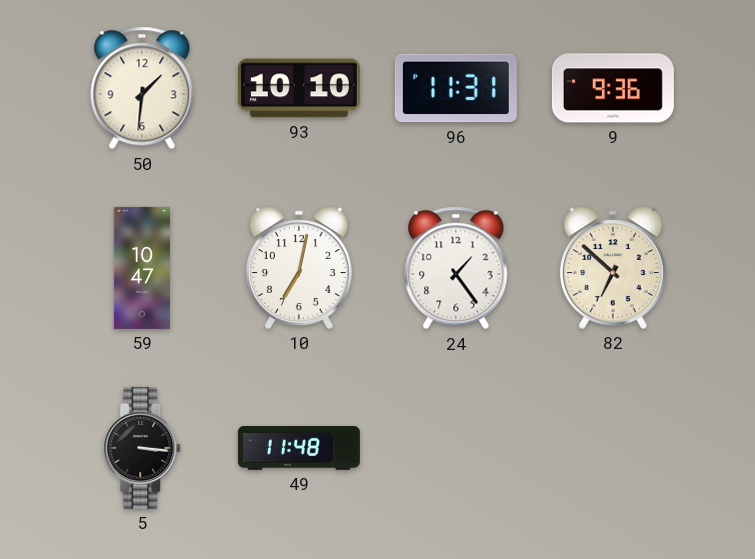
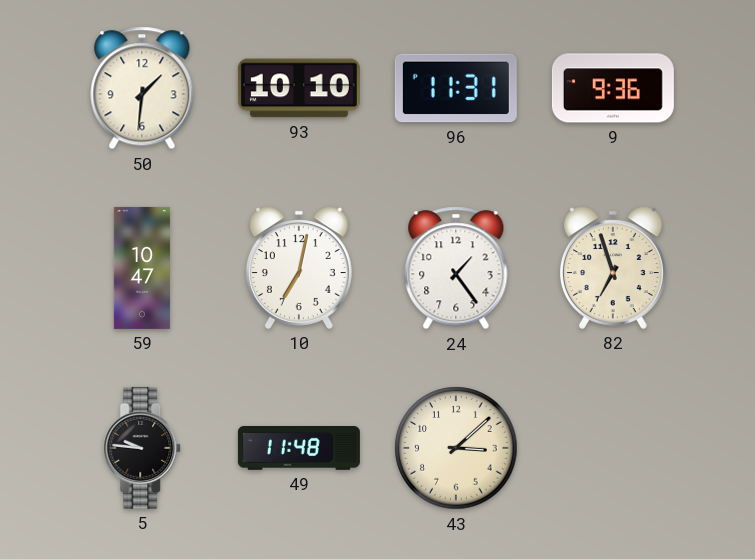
82: 6:52 -> 6:57 (613, 268)
5: 3:16 -> 9:46 (143, 448)
43: none -> 3:08 (456, 448)
